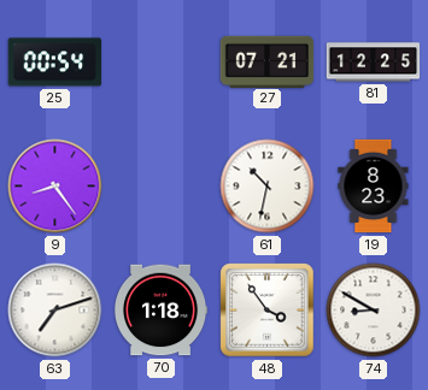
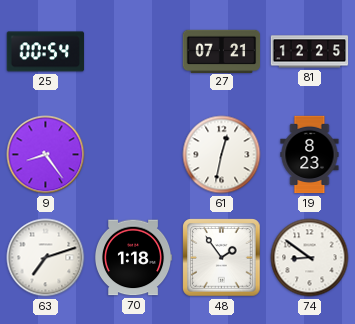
61: 10:32 -> 12:32 (222, 155)
48: 3:54 -> 1:54 (222, 258)
74: 8:50 -> 8:51 (310, 258)
